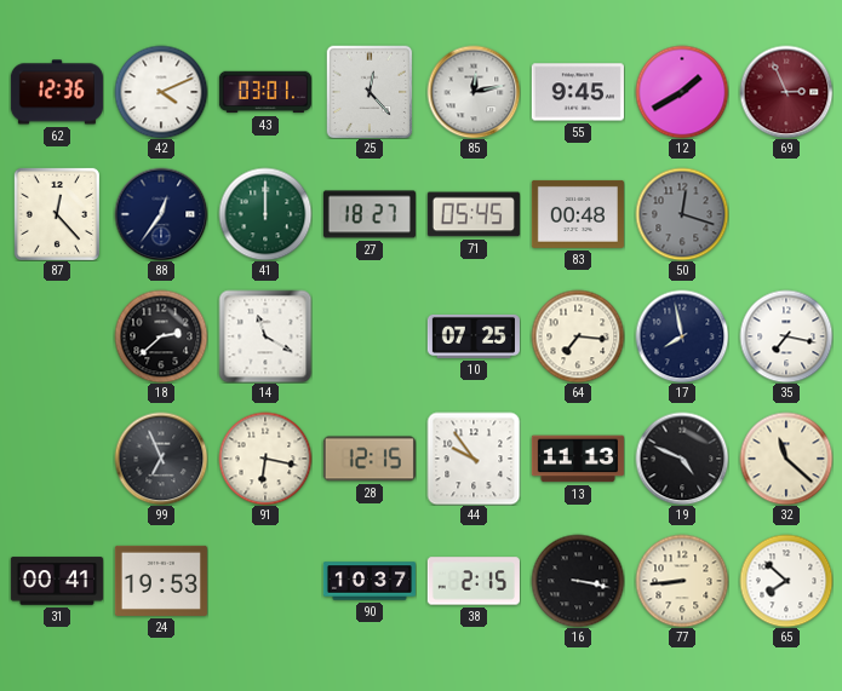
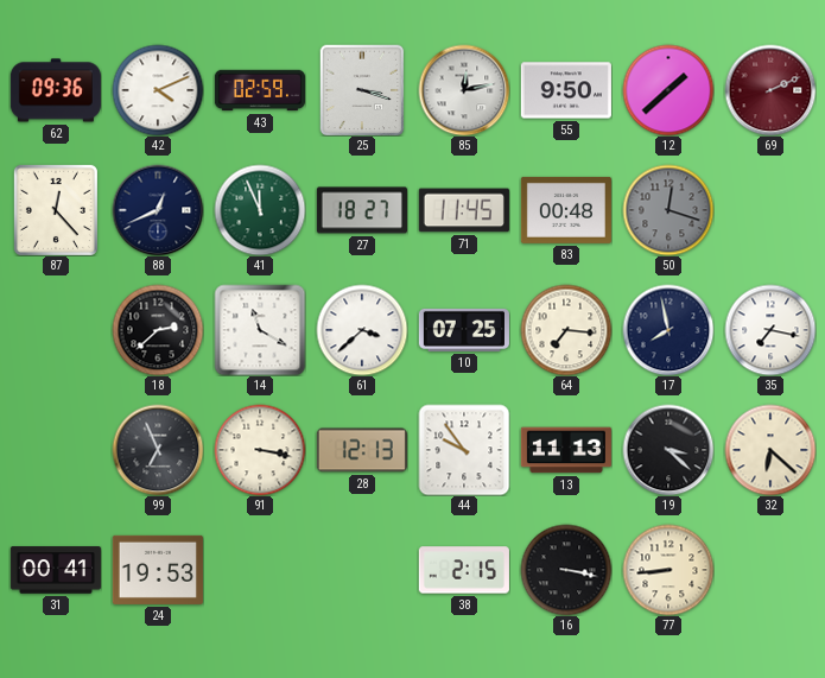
62: 12:36 -> 09:36 (56, 90)
43: 03:01 -> 02:59 (260, 90)
25: 12:23 -> 3:18 (362, 90)
55: 9:45 -> 9:50 (566, 90)
12: 1:40 -> 1:38 (668, 90)
69: 2:56 -> 2:11 (770, 90)
88: 12:36 -> 12:41 (158, 210)
41: 12:00 -> 11:56 (260, 210)
71: 05:45 -> 11:45 (464, 210)
61: none -> 3:38 (362, 330)
91: 6:17 -> 3:17 (260, 450)
28: 12:15 -> 12:13 (362, 450)
19: 4:49 -> 3:22 (668, 450)
32: 11:22 -> 6:22 (770, 450)
90: 10:37 -> none (368, 581)
65: 7:52 -> none (786, 581)
